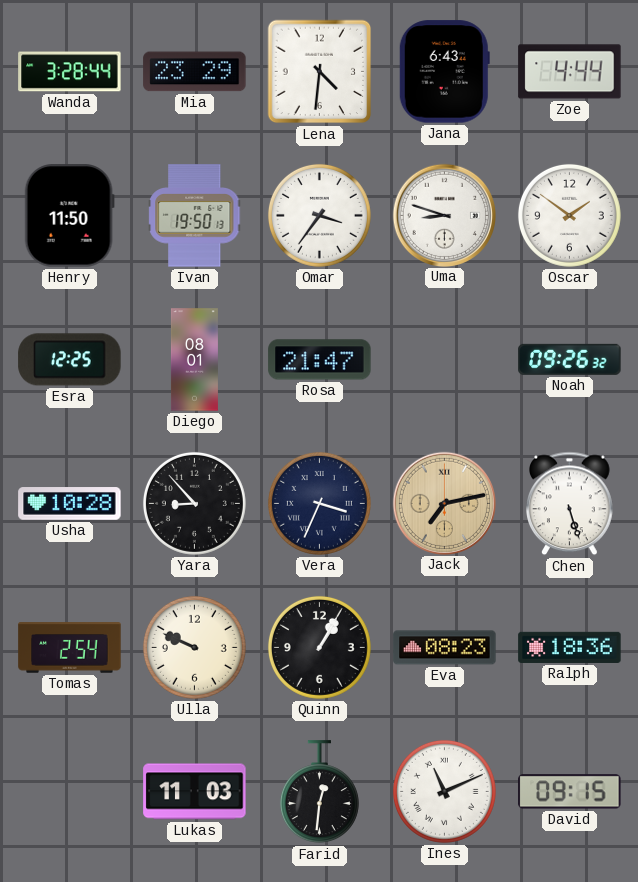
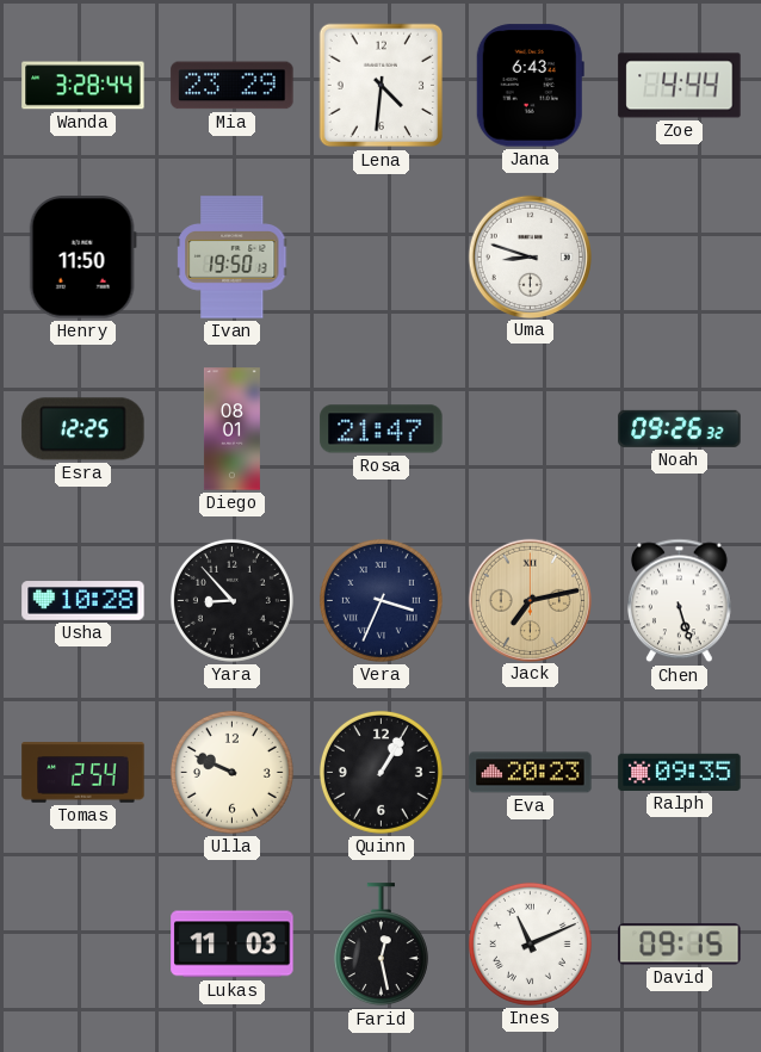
Omar: 3:36 -> none (319, 215)
Oscar: 1:51 -> none (569, 215)
Eva: 08:23 -> 20:23 (531, 773)
Ralph: 18:36 -> 09:35 (680, 772)
Farid: 12:31 -> 12:28 (380, 945)
